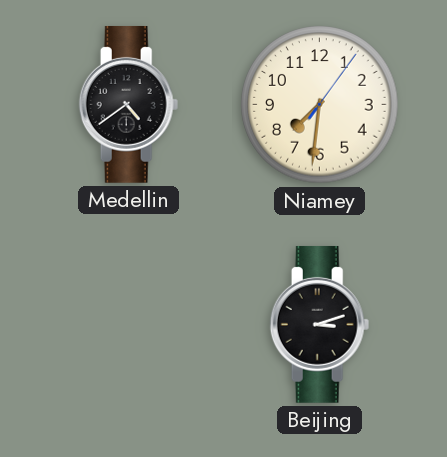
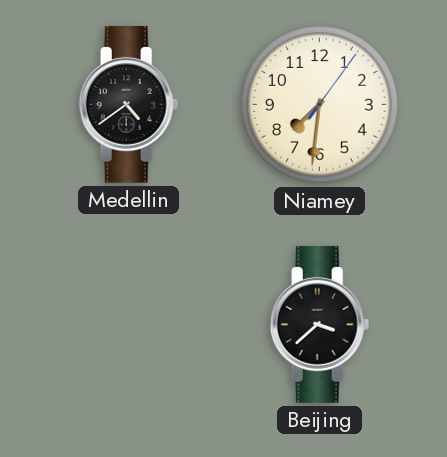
Beijing: 3:12 -> 3:38 (320, 324)
